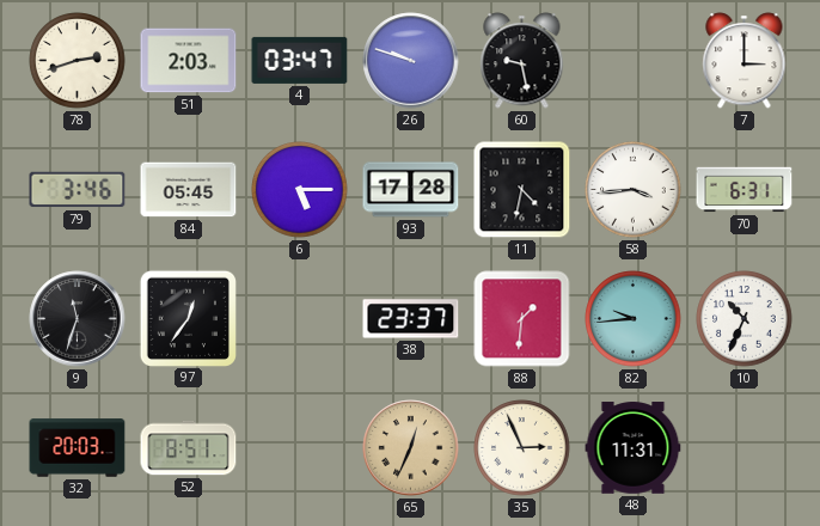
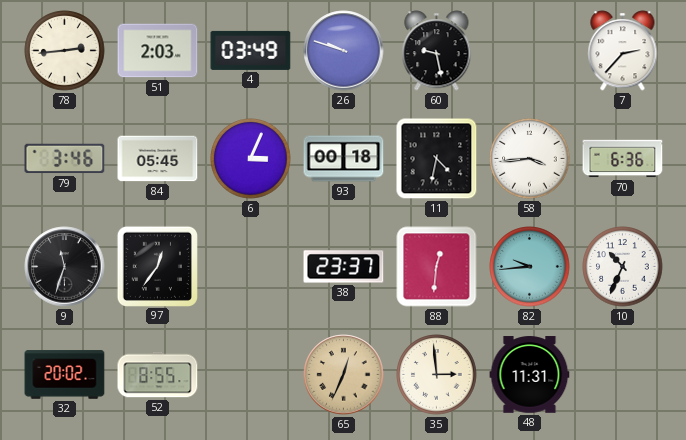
78: 2:42 -> 2:44 (65, 51)
4: 03:47 -> 03:49 (251, 50)
7: 3:00 -> 2:37 (623, 51)
6: 5:15 -> 3:04 (251, 159)
93: 17:28 -> 00:18 (344, 159)
70: 6:31 -> 6:36 (623, 159)
88: 1:31 -> 12:31 (437, 267)
32: 20:03 -> 20:02 (65, 375)
52: 8:51 -> 8:55 (158, 375)
35: 2:56 -> 2:59 (437, 375)
